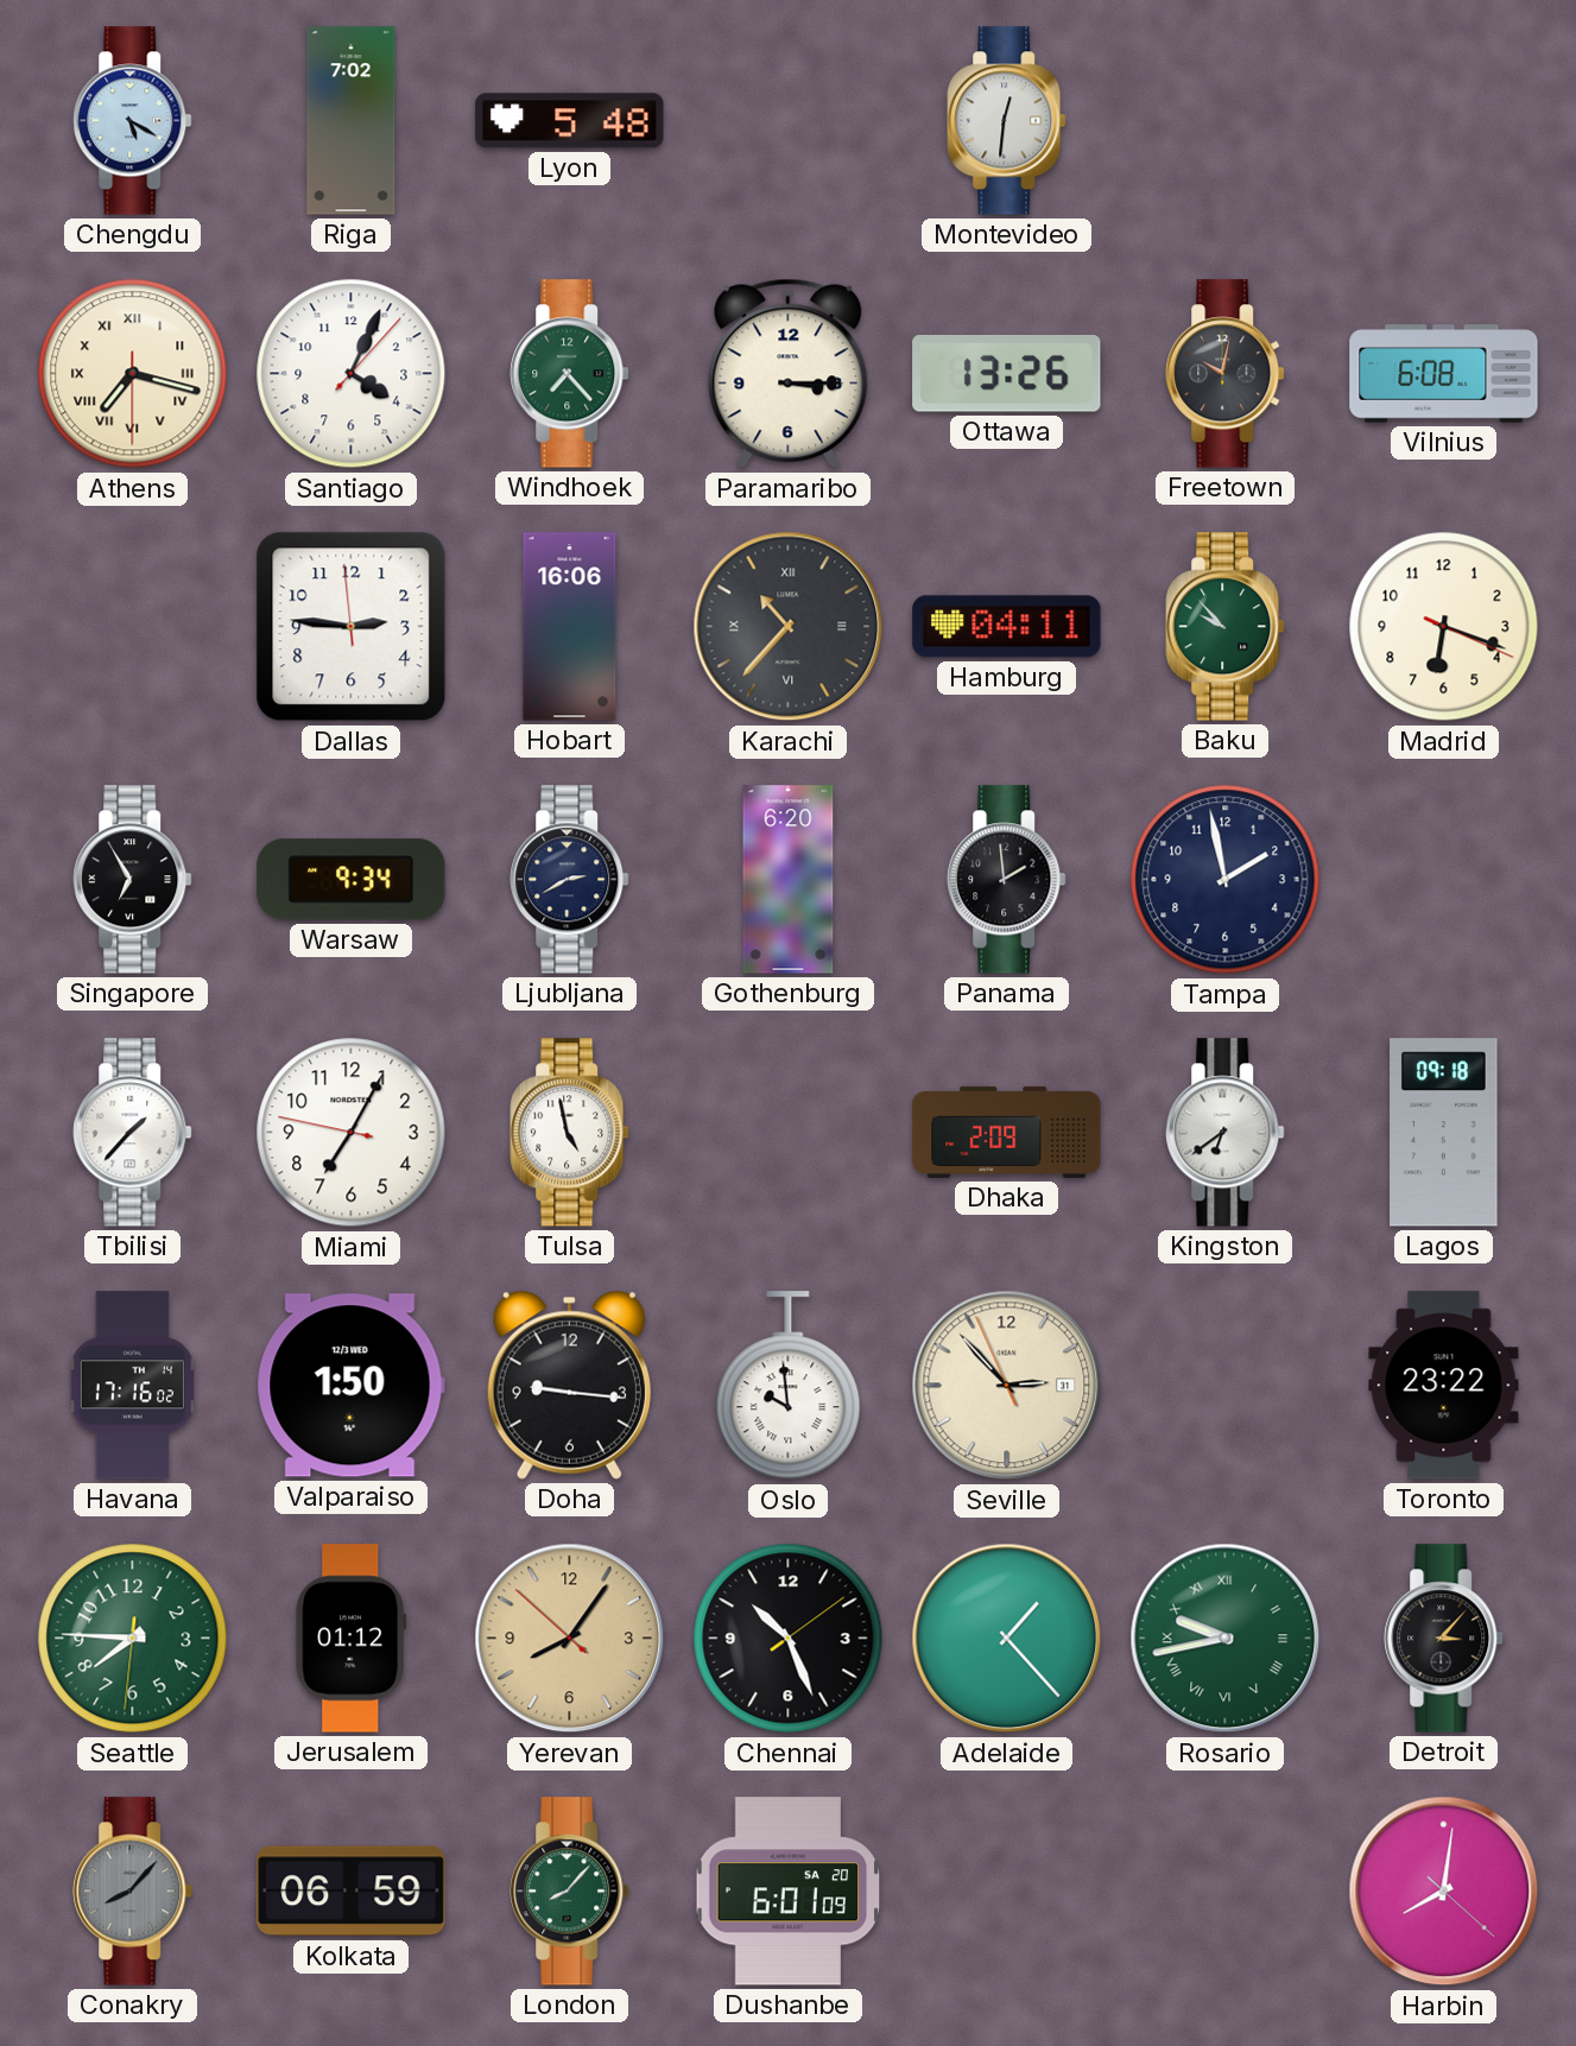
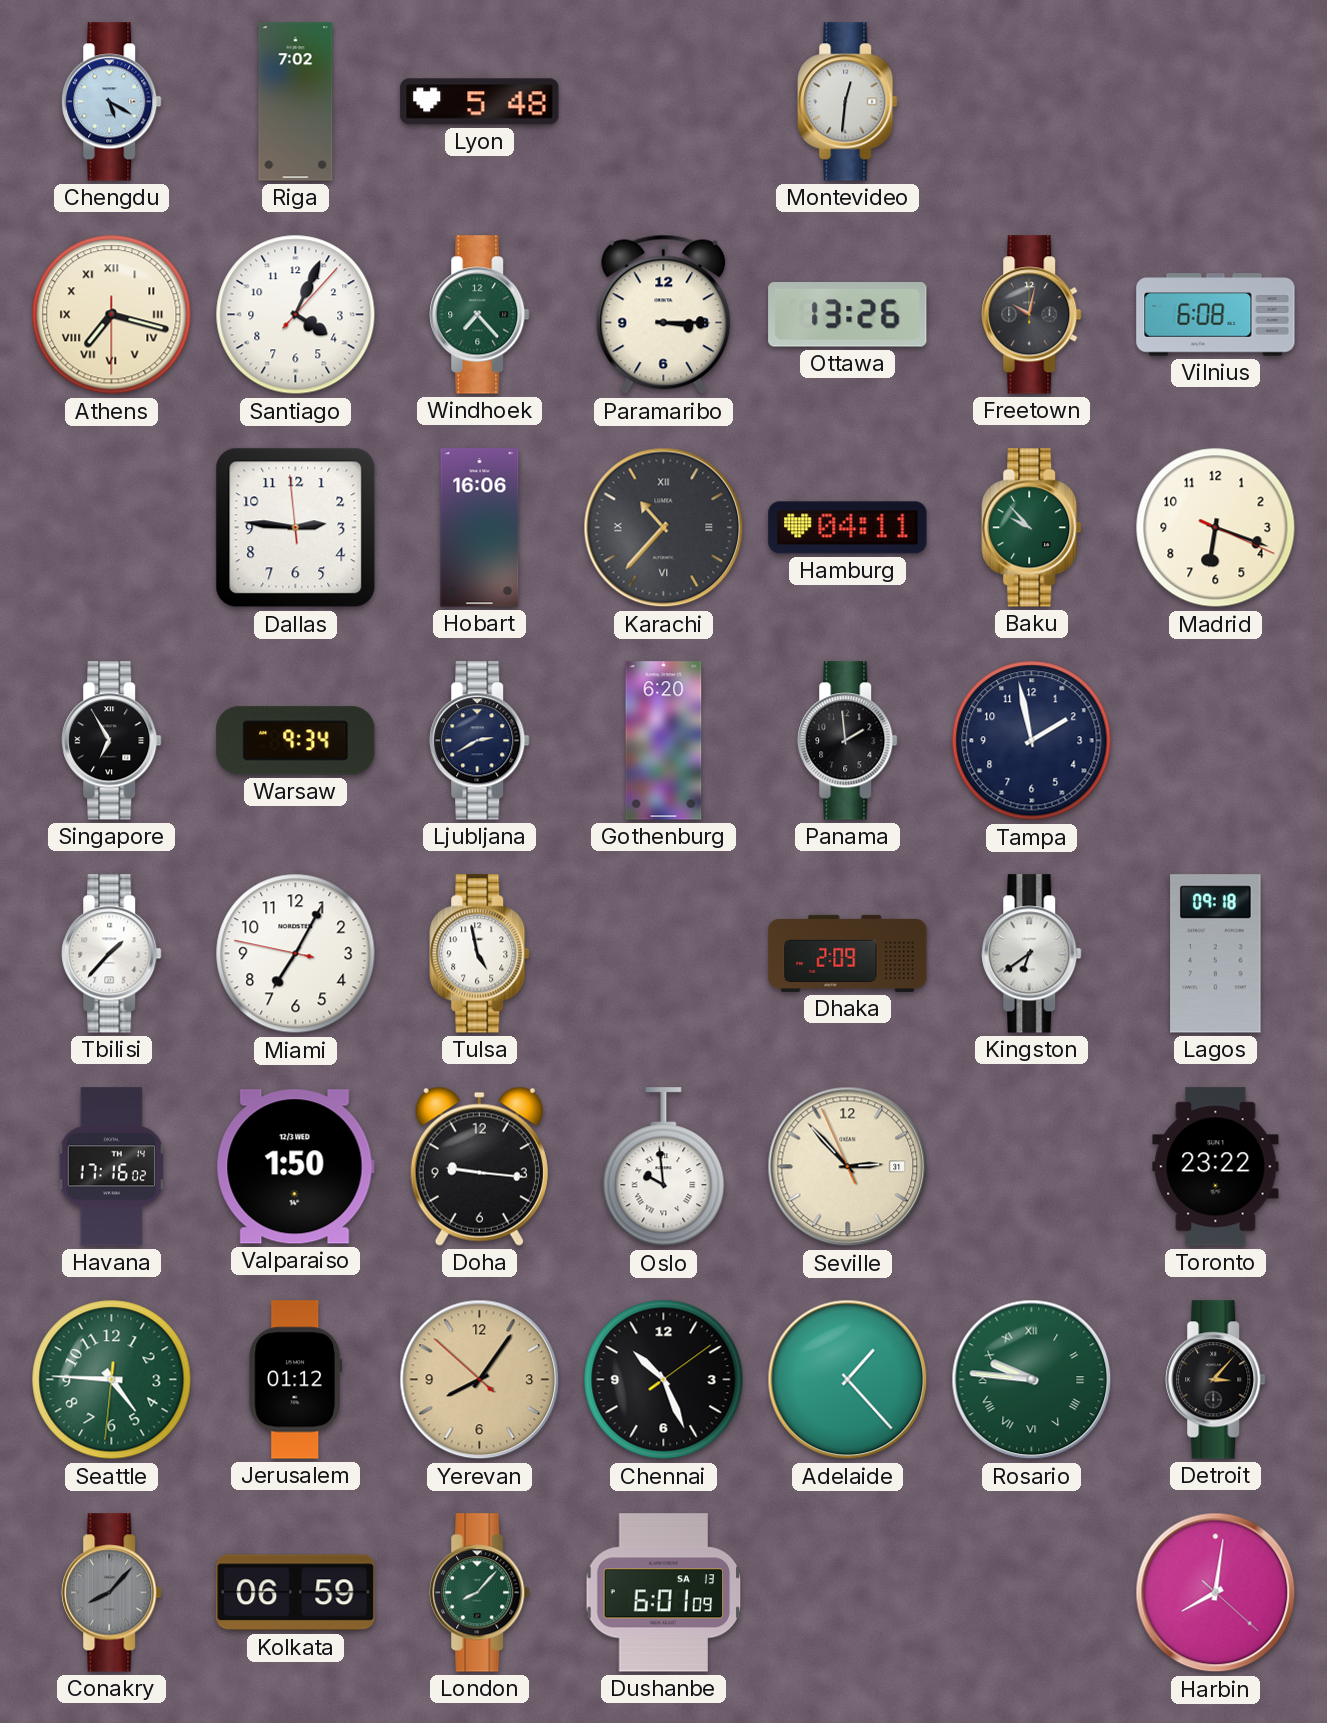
Seattle: 7:45 -> 4:45 (112, 1380)
Rosario: 9:43 -> 9:46 (1032, 1380)
Dushanbe date: SA 20 -> SA 13 (664, 1593)
